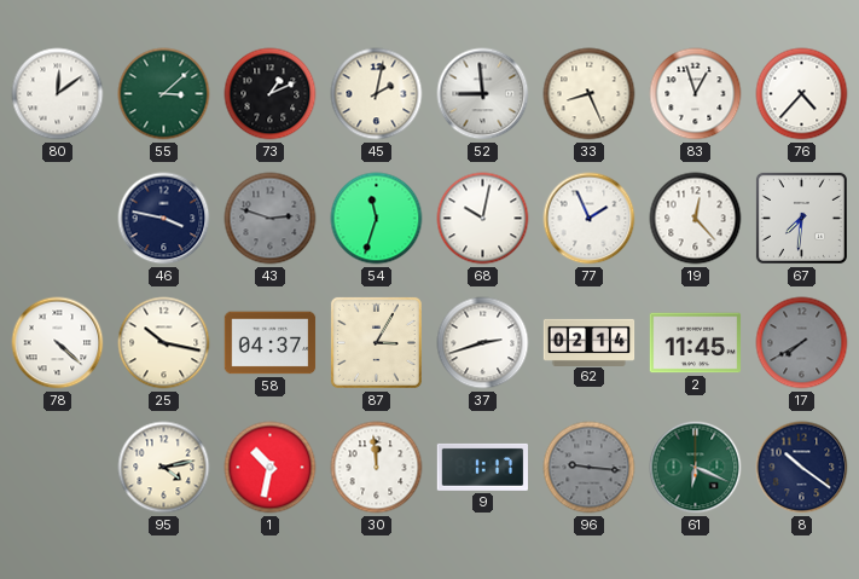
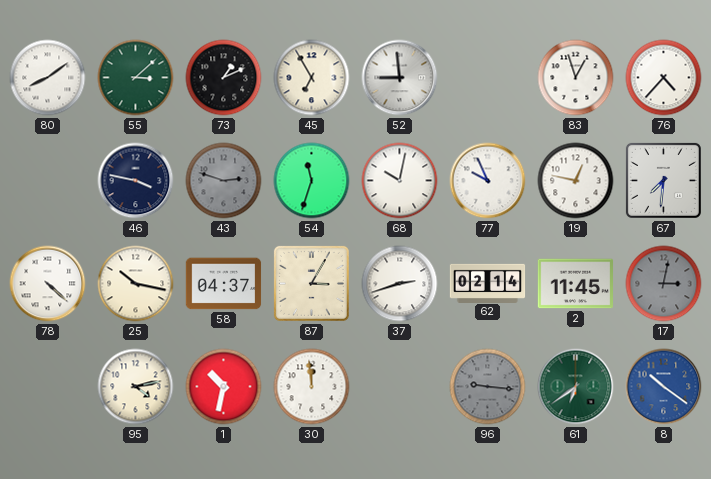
80: 12:09 -> 8:09 (48, 78)
45: 2:02 -> 6:55 (312, 78)
33: 8:26 -> none (590, 94)
77: 1:56 -> 9:56 (488, 181)
19: 12:23 -> 12:47 (576, 181)
17: 7:40 -> 3:02 (664, 284)
9: 1:17 -> none (482, 467)
61: 6:19 -> 6:39 (576, 387)
8 dial: navy -> blue (664, 387)
